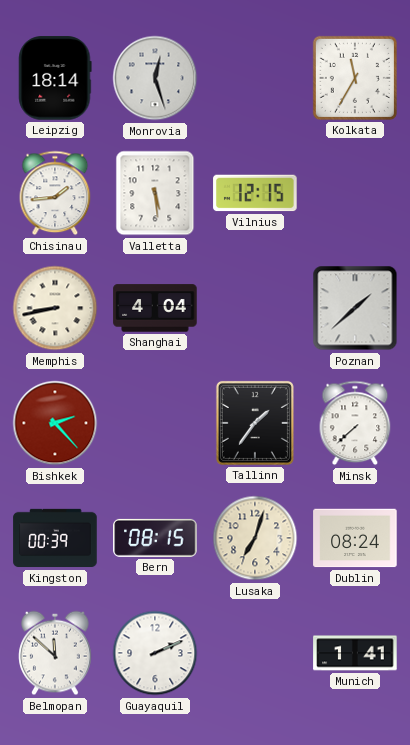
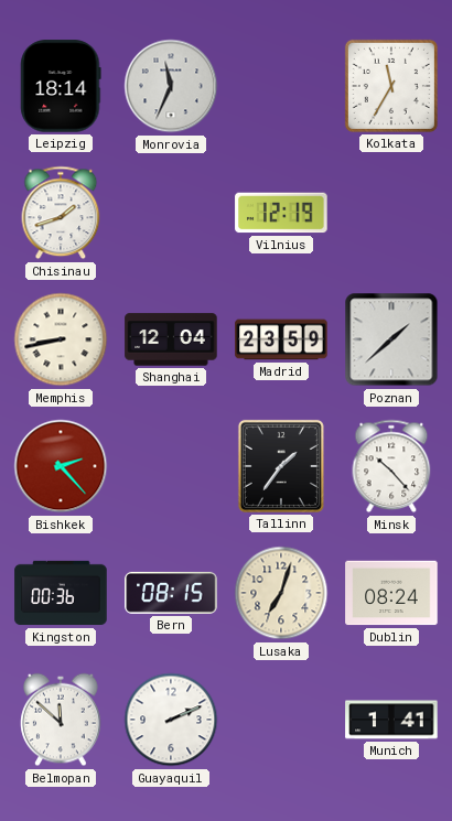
Monrovia: 12:27 -> 11:34 (171, 86)
Chisinau: 1:44 -> 1:42 (61, 213)
Valletta: 5:29 -> none (155, 193)
Vilnius: 12:15 -> 12:19 (281, 213)
Shanghai: 4:04 -> 12:04 (171, 339)
Madrid: none -> 23:59 (281, 339)
Minsk: 7:38 -> 10:23 (391, 466)
Kingston: 00:39 -> 00:36 (61, 593)
